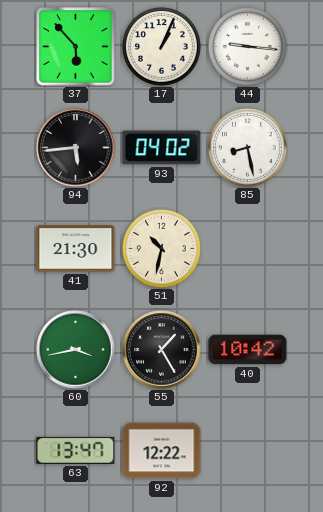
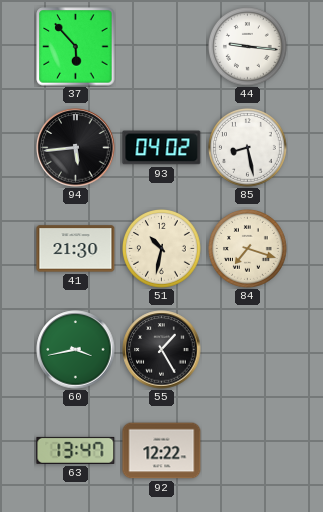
17: 1:04 -> none (162, 47)
84: none -> 7:18 (248, 249)
40: 10:42 -> none (248, 350)
